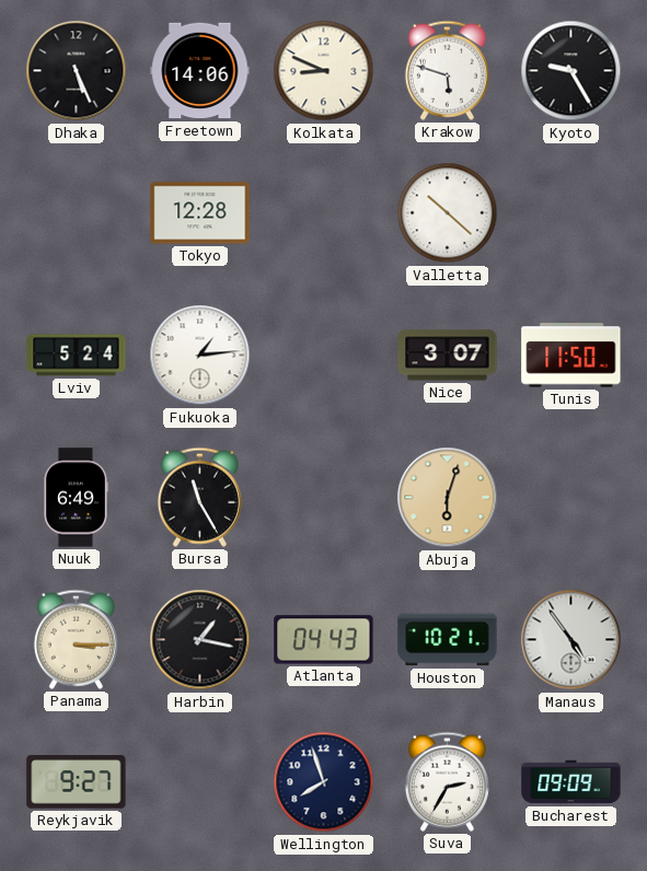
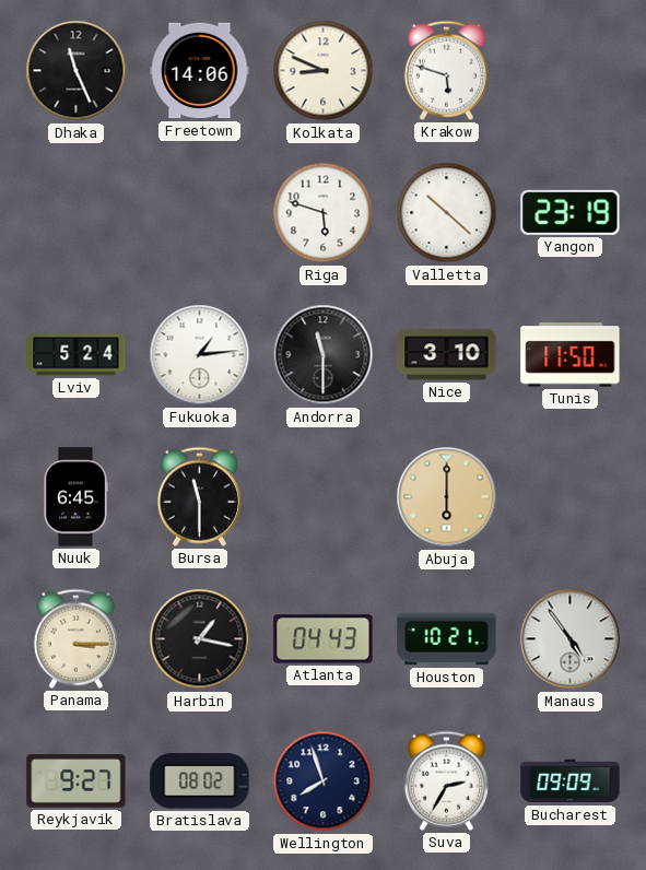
Dhaka: 5:26 -> 11:26 (77, 71)
Kyoto: 9:25 -> none (571, 71)
Tokyo: 12:28 -> none (200, 213)
Riga: none -> 5:48 (324, 213)
Yangon: none -> 23:19 (571, 212)
Andorra: none -> 11:30 (324, 355)
Nice: 3:07 -> 3:10 (447, 355)
Nuuk: 6:49 -> 6:45 (77, 497)
Bursa: 11:25 -> 11:30 (199, 496)
Abuja: 6:03 -> 6:00 (447, 497)
Bratislava: none -> 08:02 (200, 781)
